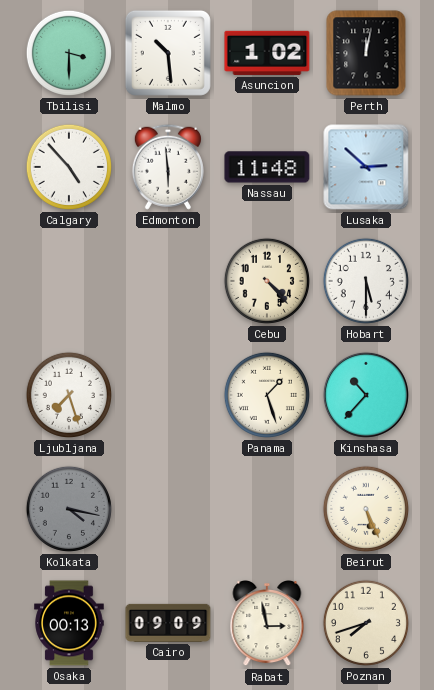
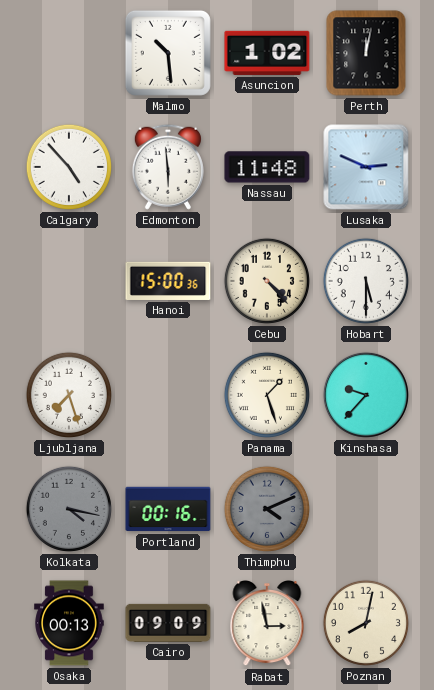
Tbilisi: 3:30 -> none (69, 53)
Lusaka: 2:52 -> 2:49 (366, 167)
Hanoi: none -> 15:00 (168, 281)
Kinshasa: 10:37 -> 9:37 (366, 395)
Portland: none -> 00:16 (168, 509)
Thimphu: none -> 4:11 (267, 509)
Beirut: 5:26 -> none (366, 509)
Poznan: 7:42 -> 8:02 (366, 623)
